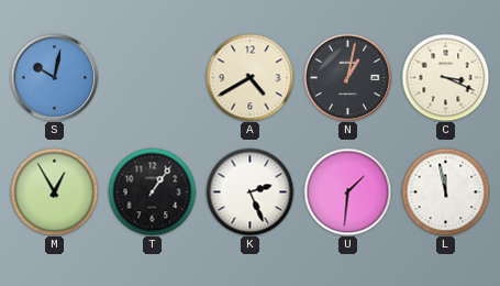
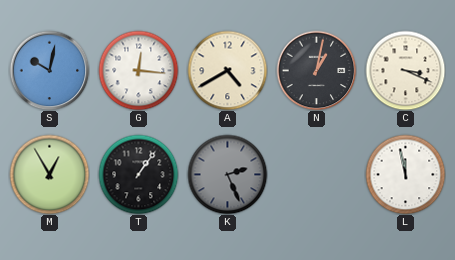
G: none -> 12:16 (138, 70)
K dial: white -> grey (227, 174)
U: 1:31 -> none (347, 191)
